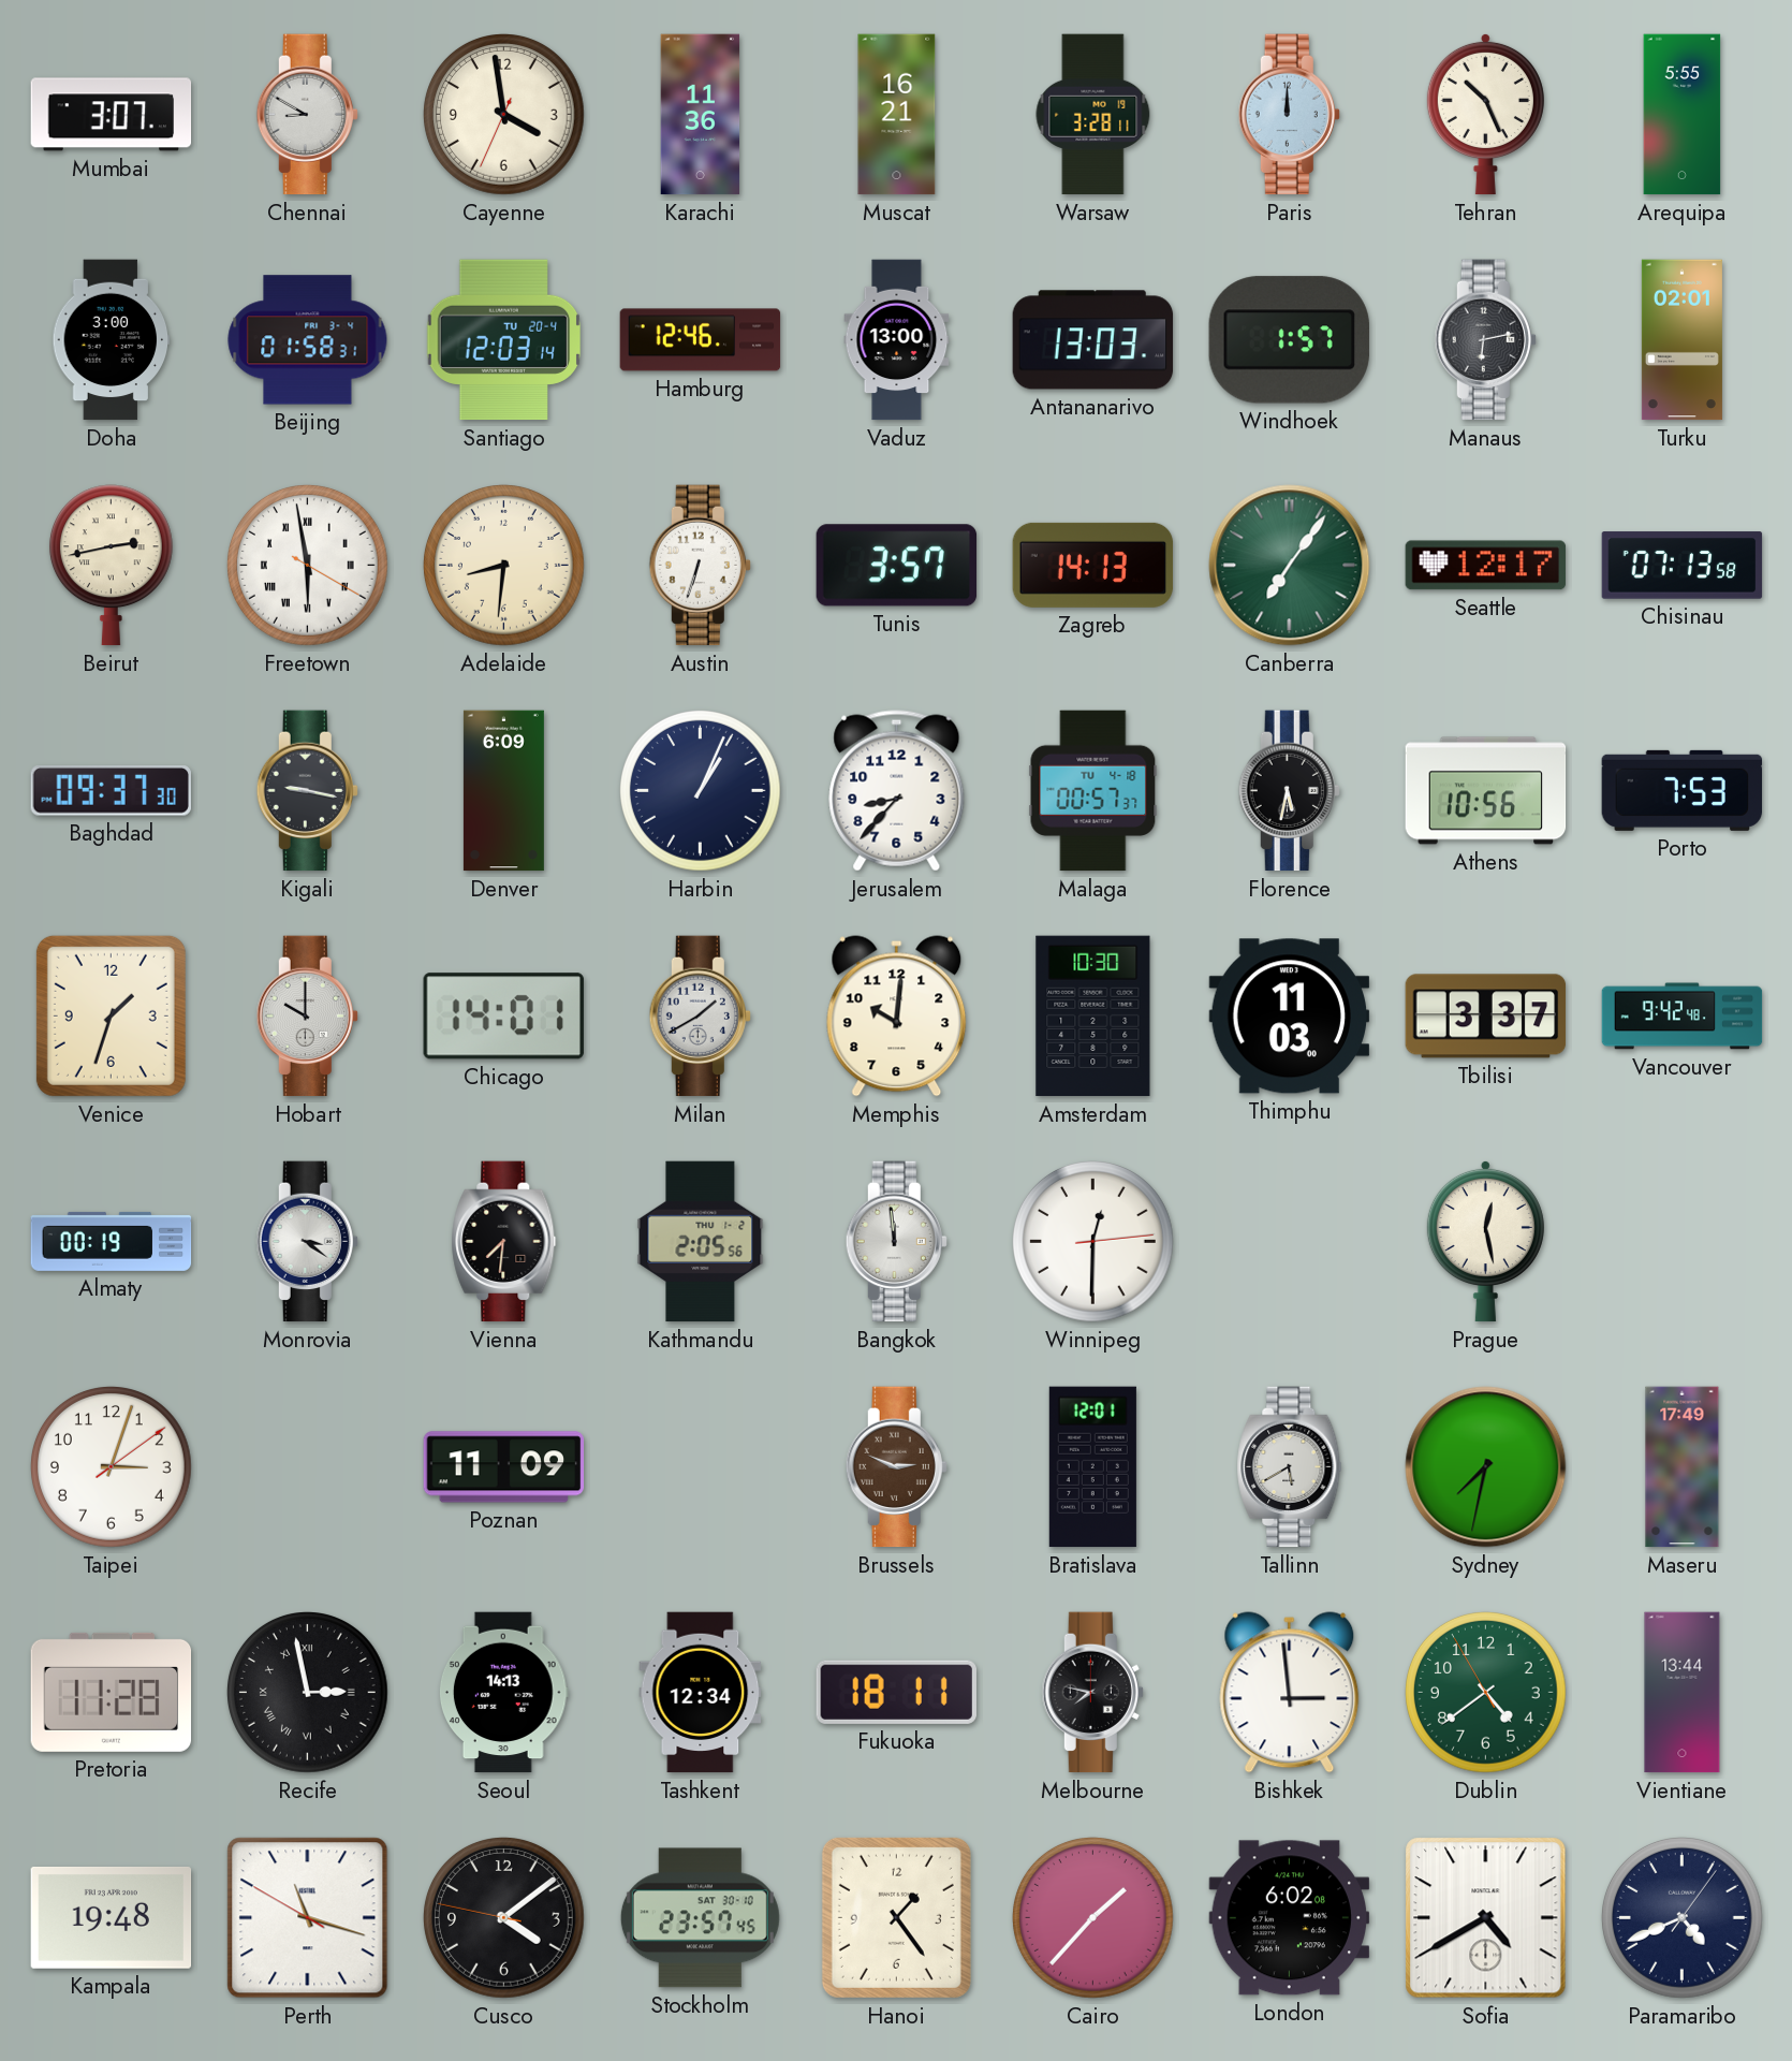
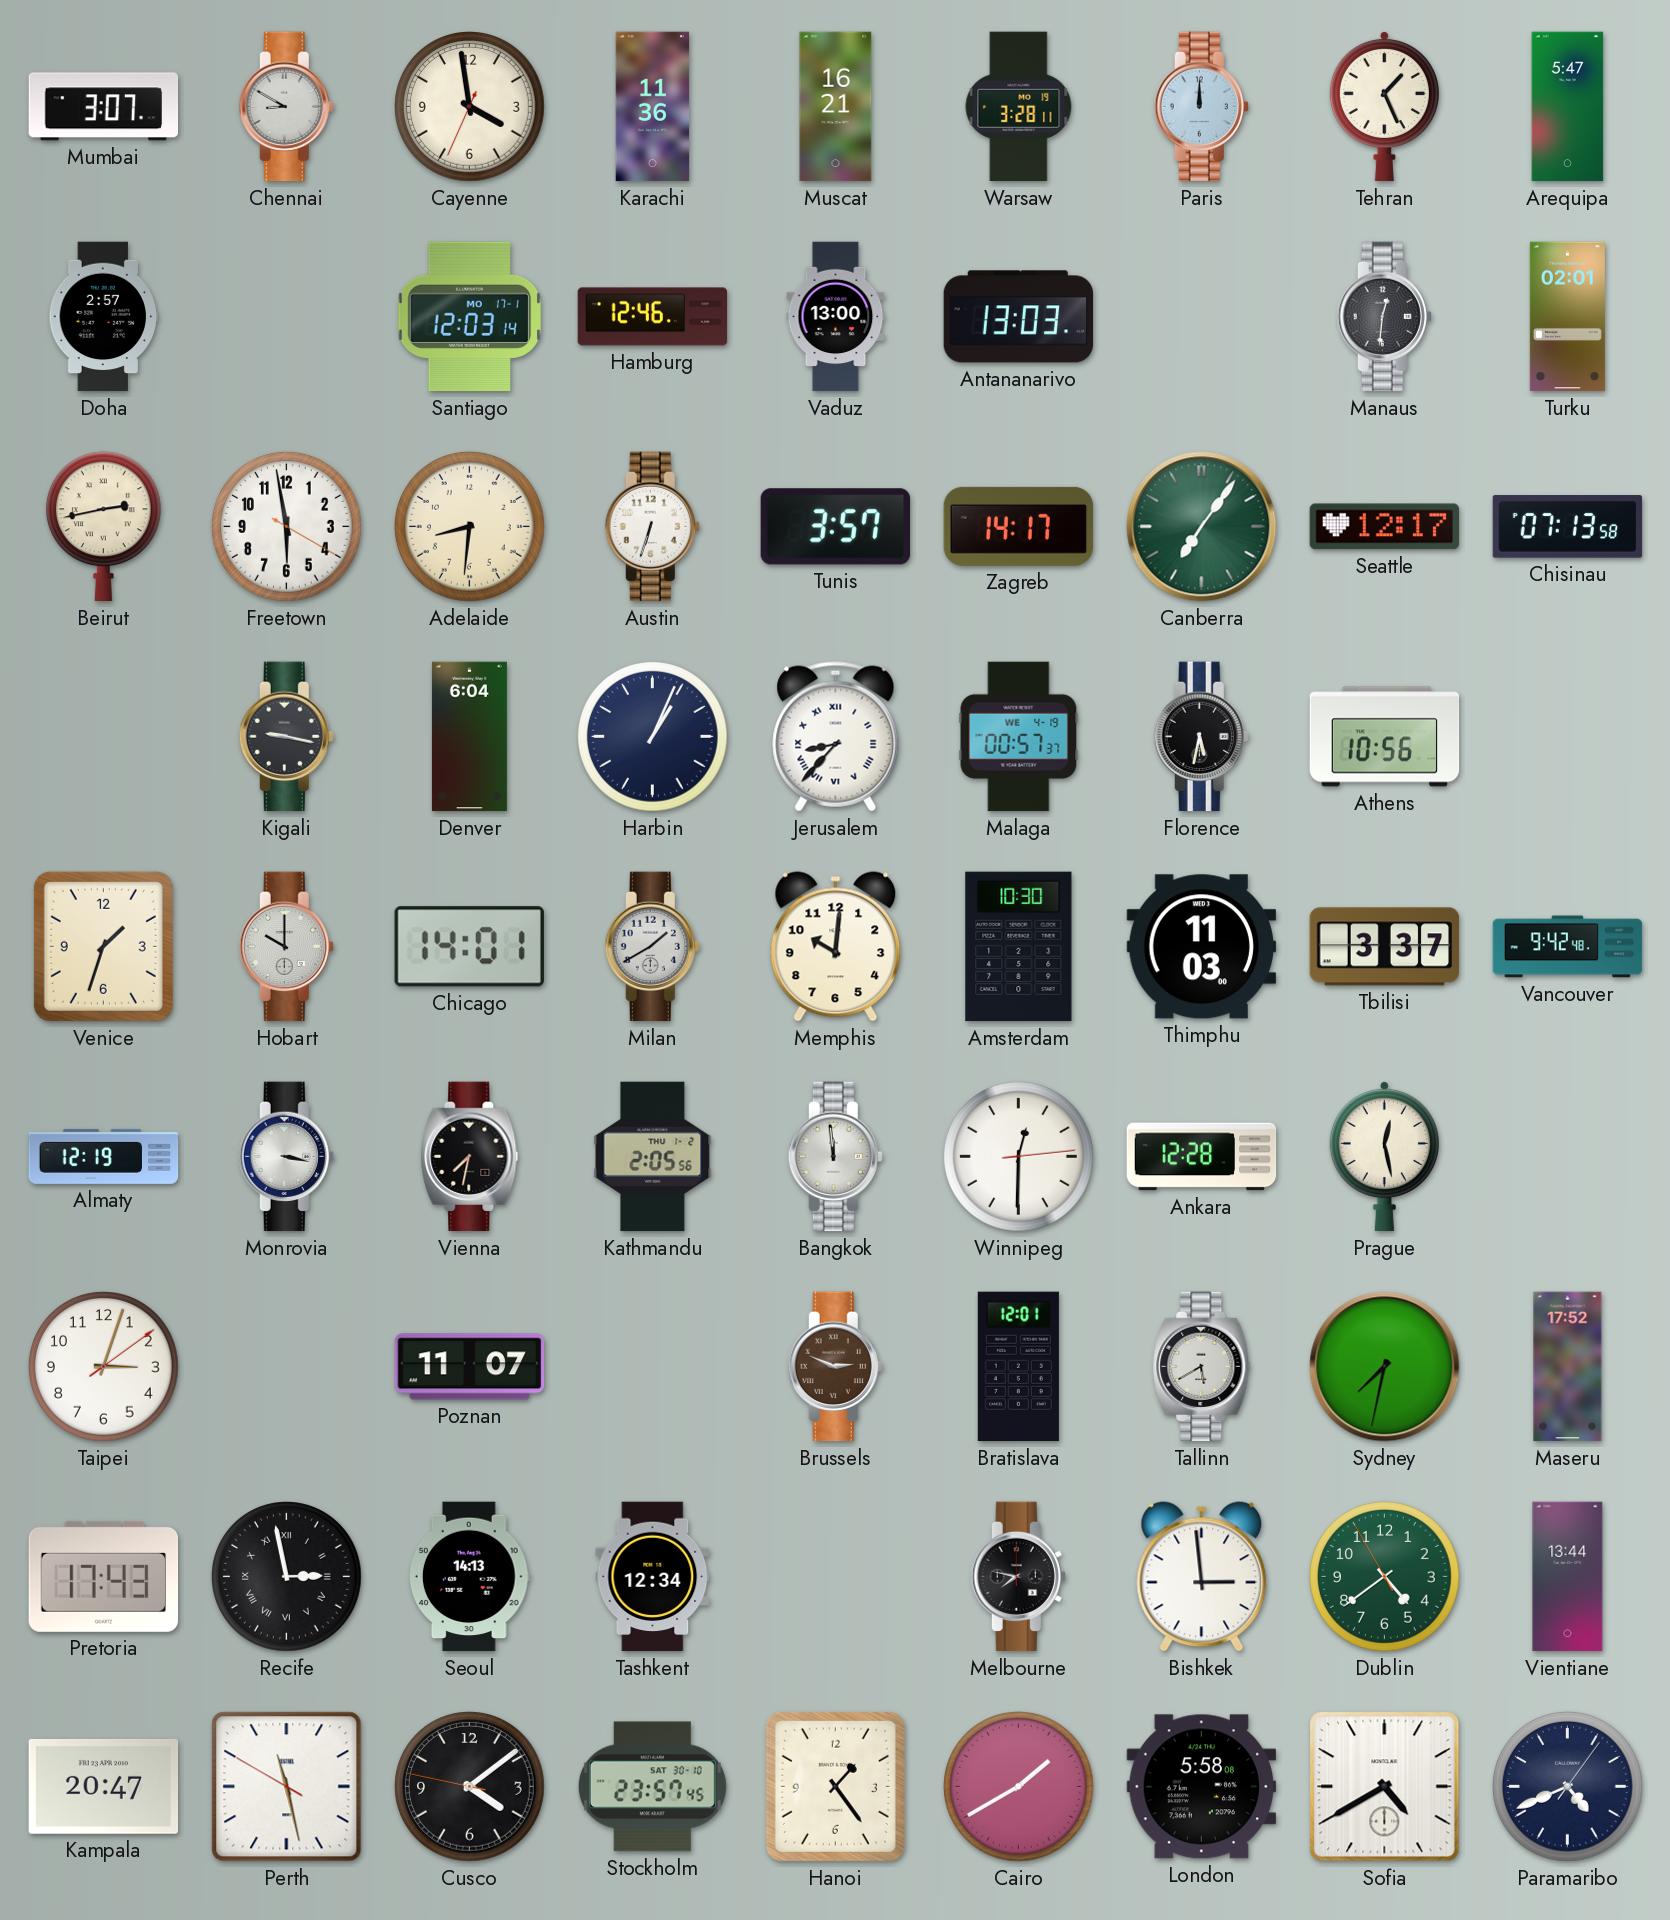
Tehran: 10:26 -> 1:26 (1384, 106)
Arequipa: 5:55 -> 5:47 (1568, 107)
Doha: 3:00 -> 2:57 (104, 317)
Beijing: 01:58 -> none (308, 340)
Santiago date: TU 20-4 -> MO 17-1 (470, 317)
Windhoek: 1:57 -> none (1289, 340)
Manaus: 6:13 -> 12:31 (1384, 317)
Freetown numerals: Roman -> Arabic (287, 527)
Zagreb: 14:13 -> 14:17 (1019, 526)
Baghdad: 09:37 -> none (111, 791)
Denver: 6:09 -> 6:04 (469, 737)
Jerusalem numerals: Arabic -> Roman (836, 737)
Malaga date: TU 4-18 -> WE 4-19 (1019, 737)
Porto: 7:53 -> none (1683, 790)
Almaty: 00:19 -> 12:19 (104, 1156)
Monrovia: 3:21 -> 3:17 (286, 1157)
Vienna: 7:31 -> 7:32 (470, 1157)
Ankara: none -> 12:28 (1202, 1157)
Poznan: 11:09 -> 11:07 (470, 1367)
Maseru: 17:49 -> 17:52 (1568, 1367)
Pretoria: 11:28 -> 17:43 (104, 1576)
Fukuoka: 18:11 -> none (896, 1692)
Kampala: 19:48 -> 20:47 (104, 1786)
Perth: 11:17 -> 11:27 (287, 1787)
Cairo: 1:37 -> 1:40 (1019, 1787)
London: 6:02 -> 5:58 (1202, 1787)
